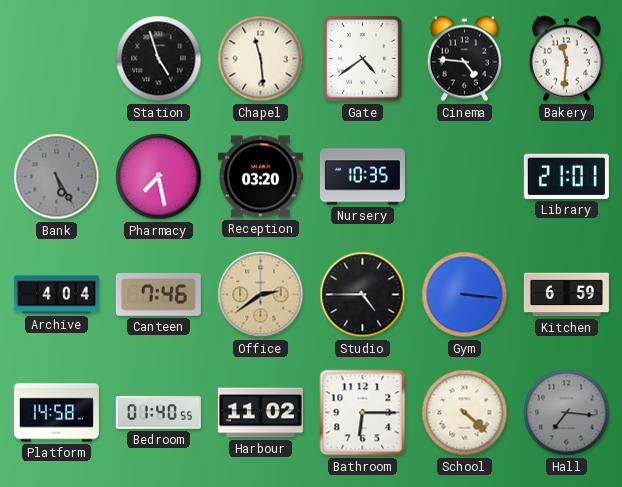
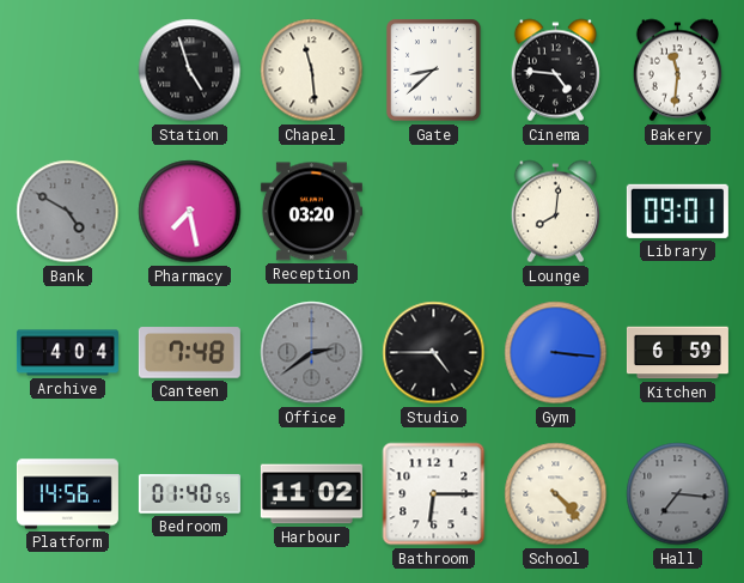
Gate: 4:39 -> 8:38 (434, 71)
Bank: 5:25 -> 4:50 (68, 212)
Nursery: 10:35 -> none (362, 177)
Lounge: none -> 8:01 (555, 212)
Library: 21:01 -> 09:01 (677, 211)
Canteen: 7:46 -> 7:48 (189, 353)
Office dial: champagne -> grey (312, 353)
Platform: 14:58 -> 14:56 (67, 494)
School: 4:22 -> 4:23 (556, 494)
